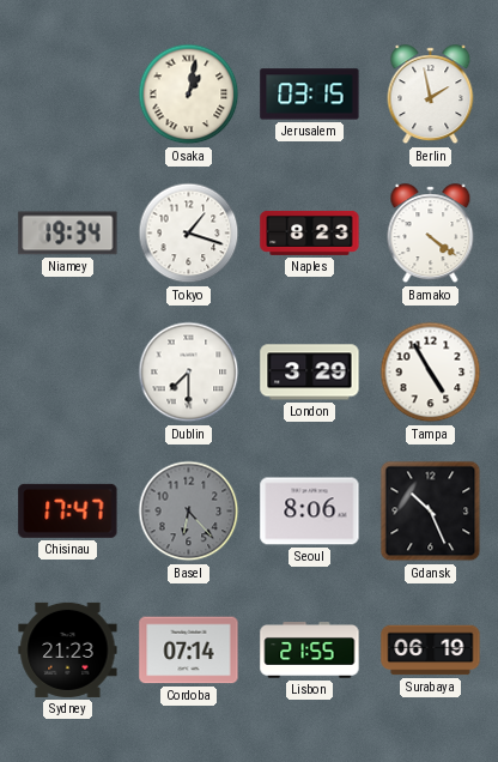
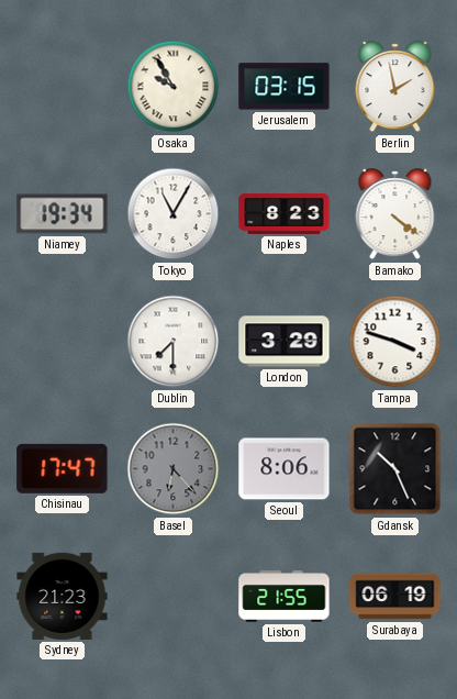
Osaka: 1:02 -> 9:55 (174, 87)
Tokyo: 1:18 -> 11:05 (174, 214)
Tampa: 4:55 -> 3:48 (395, 342)
Cordoba: 07:14 -> none (189, 651)
